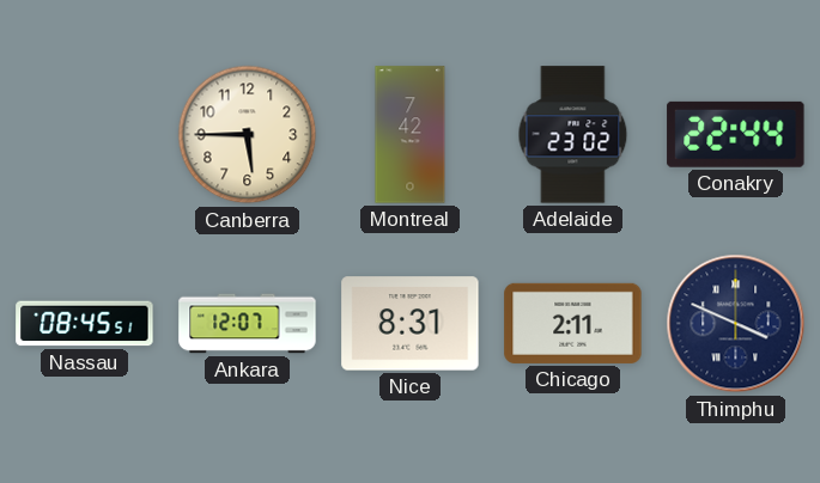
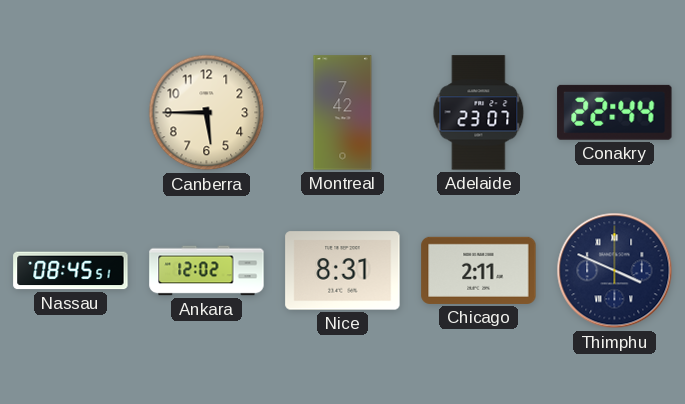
Adelaide: 23:02 -> 23:07 (479, 113)
Ankara: 12:07 -> 12:02 (207, 271)
